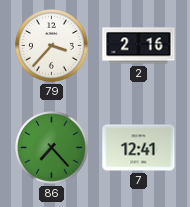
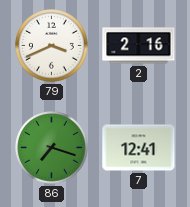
79: 3:37 -> 3:41 (52, 46)
86: 7:23 -> 7:18 (52, 148)
